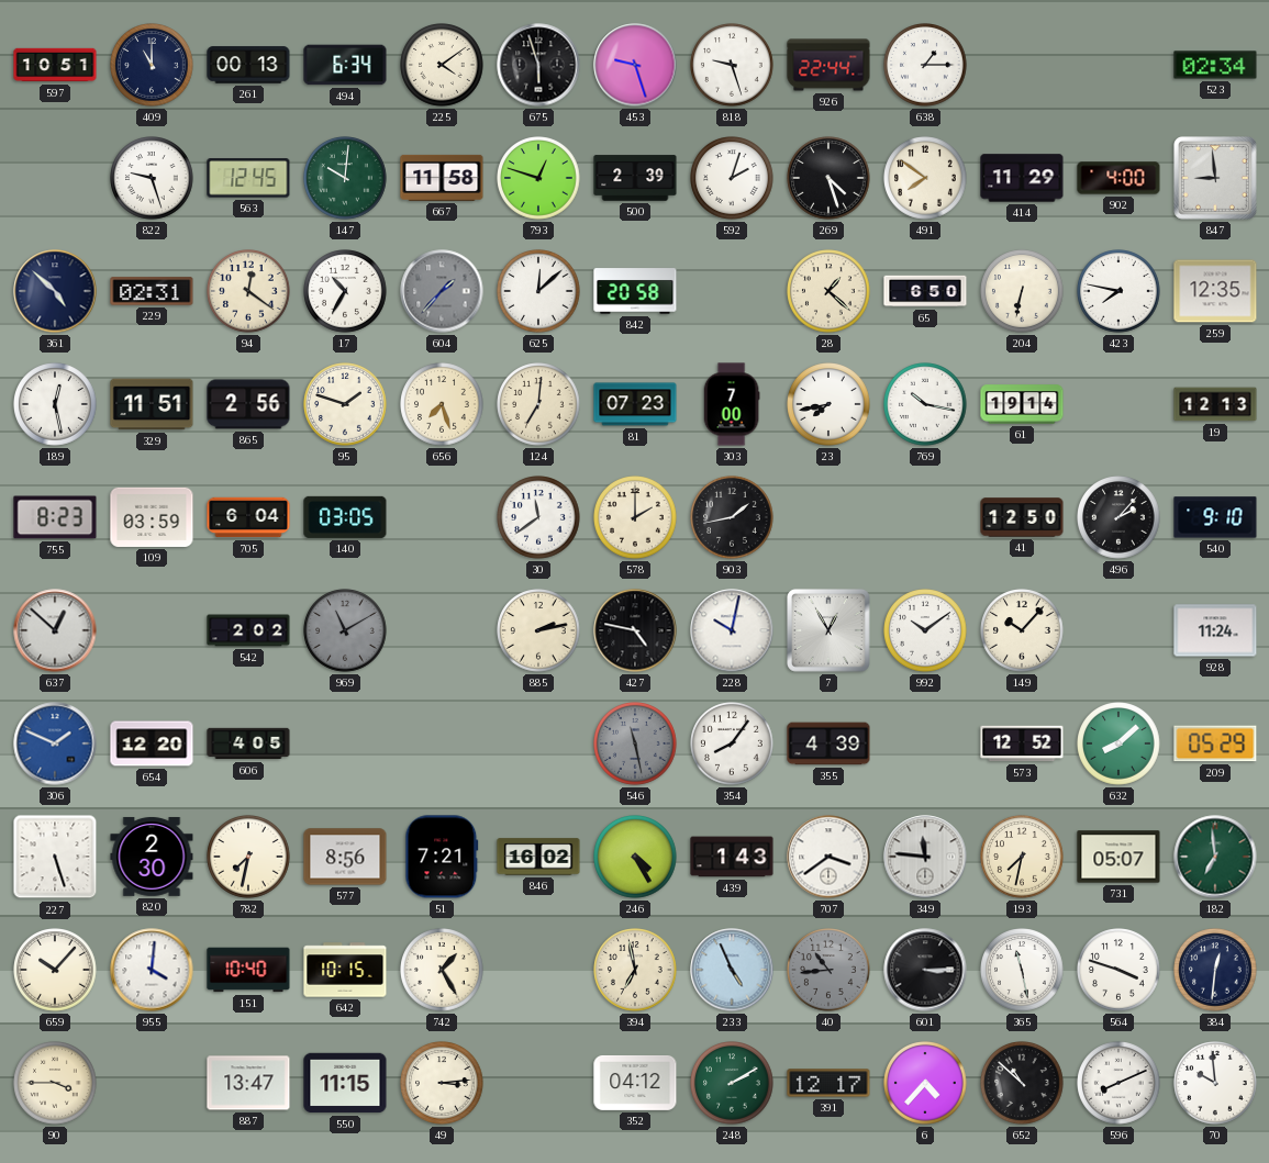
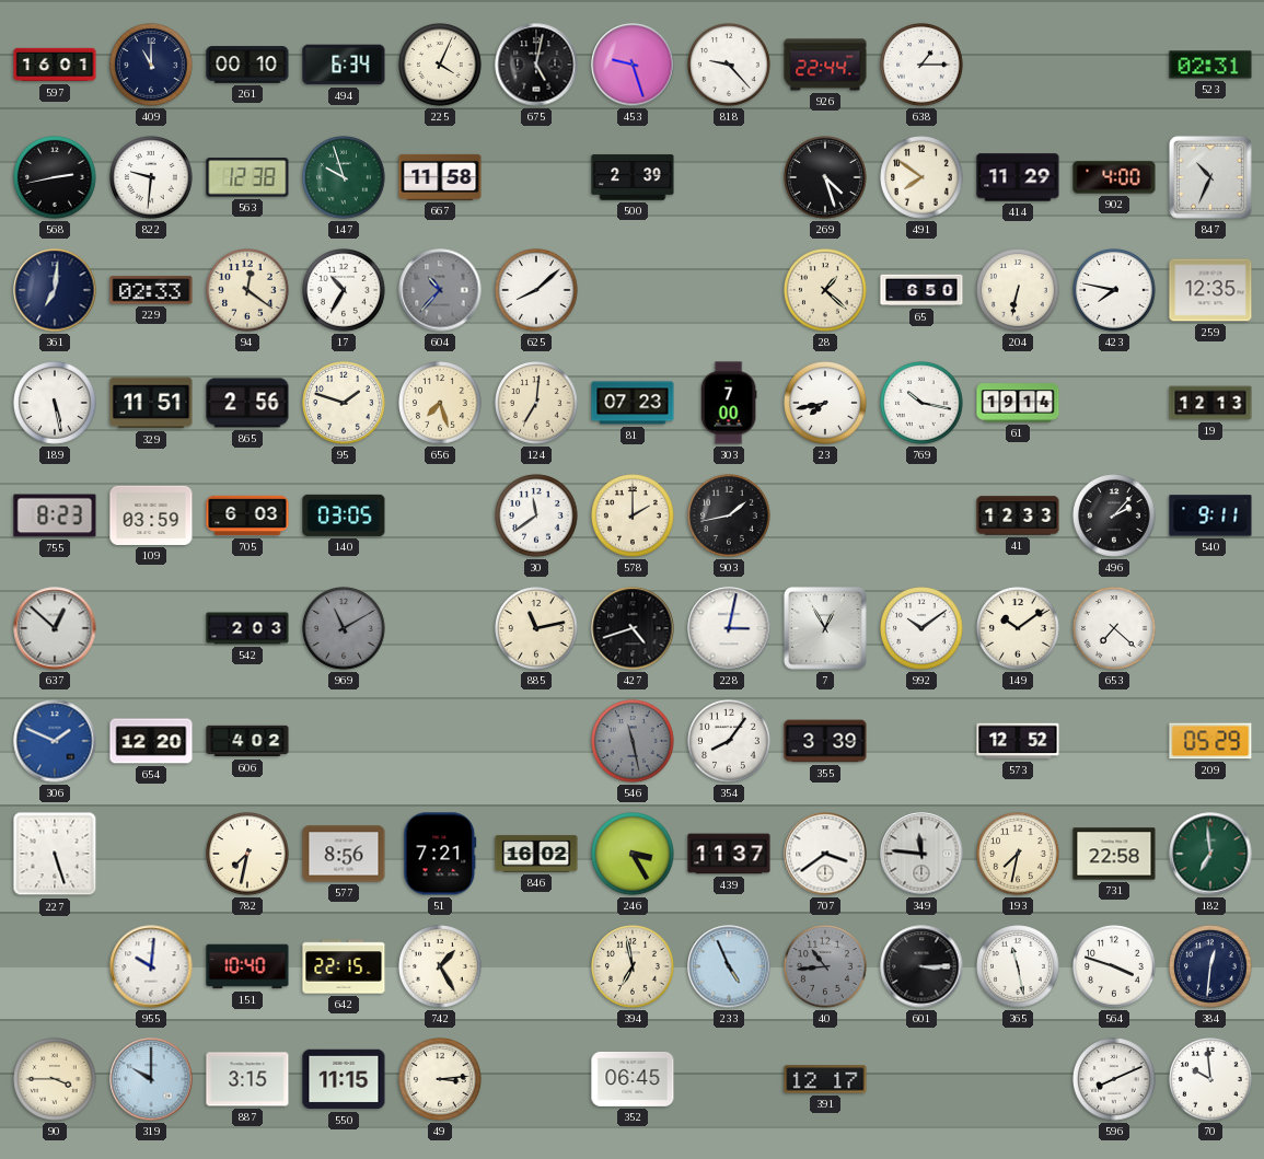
597: 10:51 -> 16:01 (55, 65)
261: 00:13 -> 00:10 (247, 65)
225: 4:09 -> 4:04 (440, 65)
675: 5:57 -> 5:02 (536, 65)
818: 9:27 -> 9:23 (729, 65)
523: 02:34 -> 02:31 (1210, 65)
568: none -> 2:43 (55, 177)
822: 9:27 -> 9:31 (151, 177)
563: 12:45 -> 12:38 (247, 177)
147: 10:01 -> 9:57 (344, 177)
793: 12:48 -> none (538, 178)
592: 2:03 -> none (732, 178)
847: 8:59 -> 10:34 (1211, 178)
361: 4:52 -> 7:01 (55, 290)
229: 02:31 -> 02:33 (151, 290)
604: 1:37 -> 10:37 (440, 290)
625: 12:08 -> 8:08 (536, 290)
842: 20:58 -> none (635, 291)
189: 12:28 -> 5:28 (55, 403)
705: 6:04 -> 6:03 (247, 515)
41: 12:50 -> 12:33 (1018, 515)
540: 9:10 -> 9:11 (1210, 515)
542: 2:02 -> 2:03 (247, 628)
885: 2:13 -> 11:13 (536, 628)
427: 4:47 -> 4:42 (633, 628)
228: 10:02 -> 3:02 (729, 628)
149: 10:07 -> 10:09 (1018, 628)
653: none -> 7:22 (1114, 628)
928: 11:24 -> none (1215, 630)
606: 4:05 -> 4:02 (247, 741)
355: 4:39 -> 3:39 (825, 741)
632: 8:08 -> none (1118, 743)
820: 2:30 -> none (152, 857)
246: 4:25 -> 3:25 (633, 854)
439: 1:43 -> 11:37 (729, 854)
731: 05:07 -> 22:58 (1114, 854)
659: 10:07 -> none (55, 970)
955: 4:01 -> 10:01 (151, 966)
642: 10:15 -> 22:15 (344, 966)
319: none -> 10:00 (151, 1079)
887: 13:47 -> 3:15 (247, 1079)
352: 04:12 -> 06:45 (633, 1079)
248: 2:10 -> none (732, 1083)
6: 4:37 -> none (925, 1083)
652: 10:52 -> none (1022, 1083)
